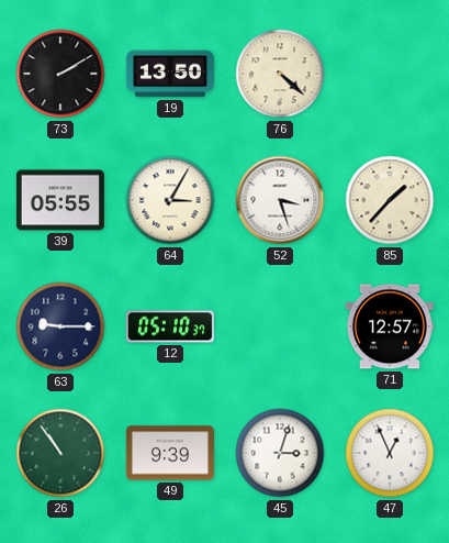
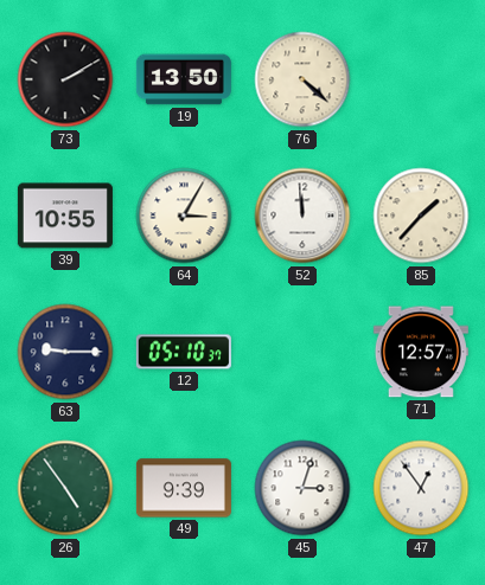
39: 05:55 -> 10:55 (65, 216)
52: 3:27 -> 11:59 (302, 216)
26: 10:54 -> 4:54 (65, 488)
47: 12:56 -> 12:54 (421, 488)
